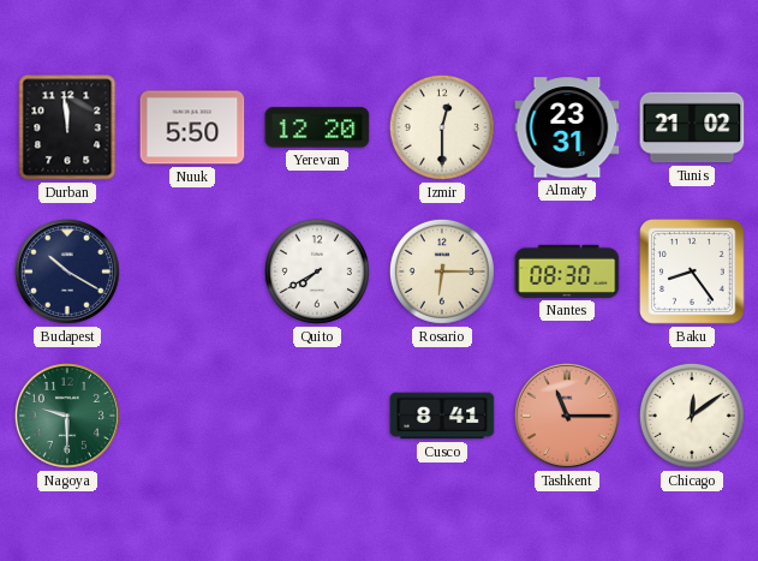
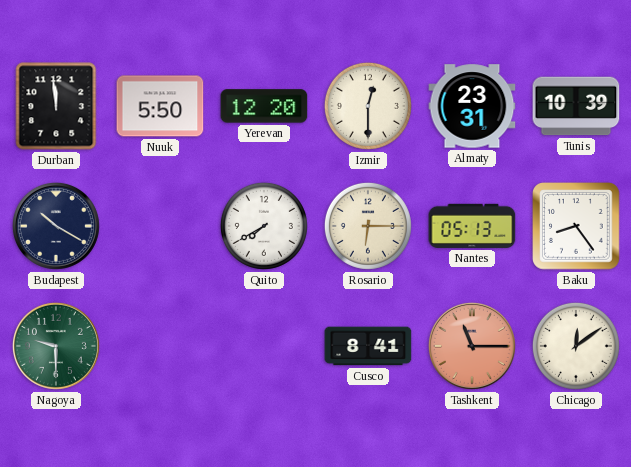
Tunis: 21:02 -> 10:39 (576, 106)
Nantes: 08:30 -> 05:13 (472, 226)
